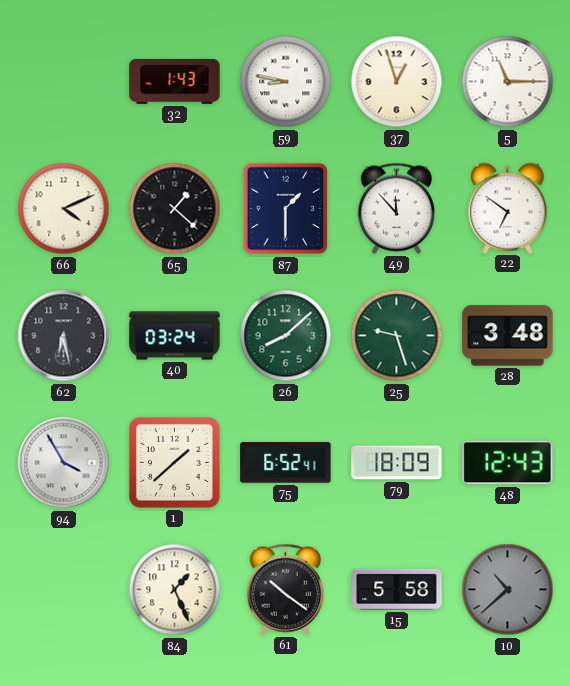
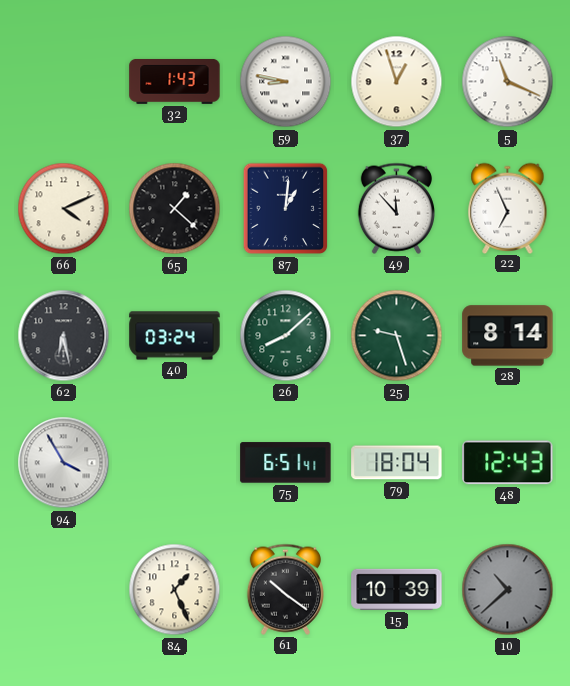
5: 11:15 -> 11:19 (508, 82)
87: 1:30 -> 1:01 (286, 209)
22: 6:51 -> 6:56 (508, 208)
28: 3:48 -> 8:14 (508, 336)
1: 1:38 -> none (174, 462)
75: 6:52 -> 6:51 (286, 463)
79: 18:09 -> 18:04 (397, 463)
15: 5:58 -> 10:39 (397, 589)
